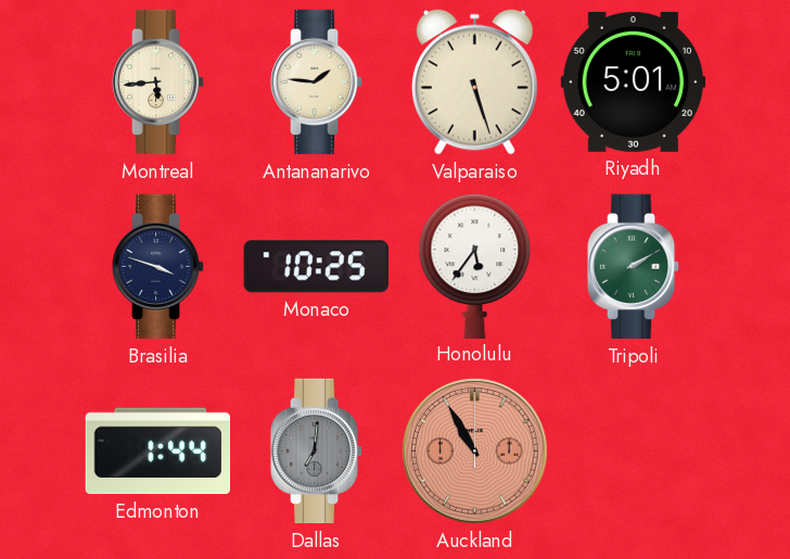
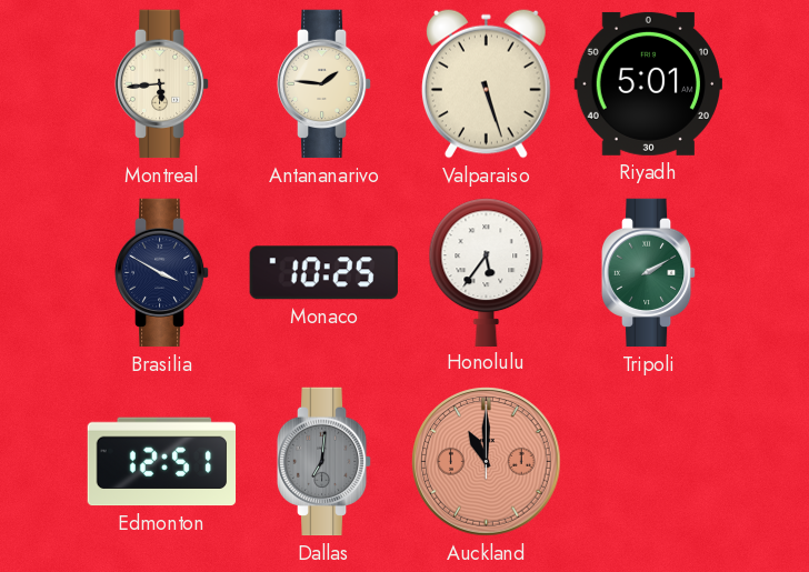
Brasilia: 3:48 -> 3:50 (162, 273)
Edmonton: 1:44 -> 12:51 (162, 462)
Auckland: 10:55 -> 11:00 (487, 462)
